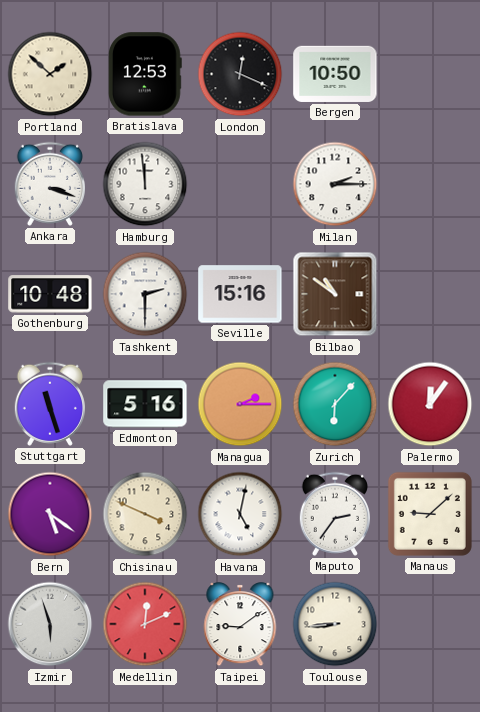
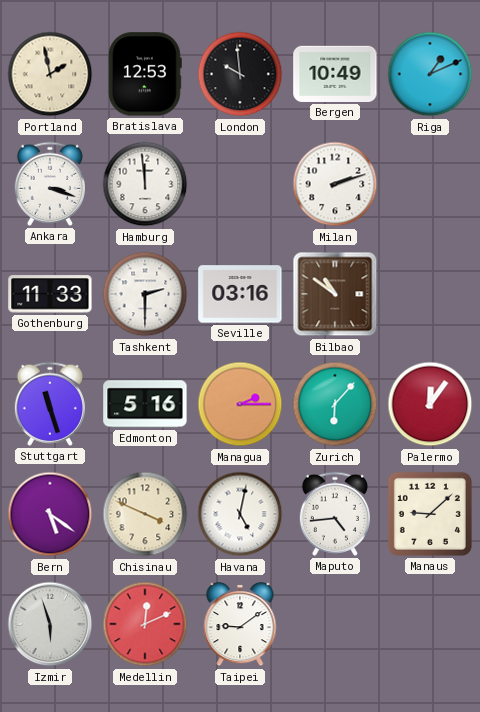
Portland: 1:52 -> 1:58 (50, 74)
London: 12:19 -> 9:59 (240, 74)
Bergen: 10:50 -> 10:49 (335, 74)
Riga: none -> 1:11 (430, 74)
Milan: 2:15 -> 2:12 (335, 184)
Gothenburg: 10:48 -> 11:33 (50, 294)
Seville: 15:16 -> 03:16 (240, 294)
Maputo: 2:36 -> 4:44 (335, 514)
Toulouse: 8:44 -> none (335, 624)
